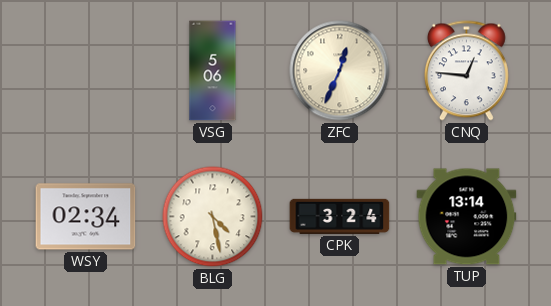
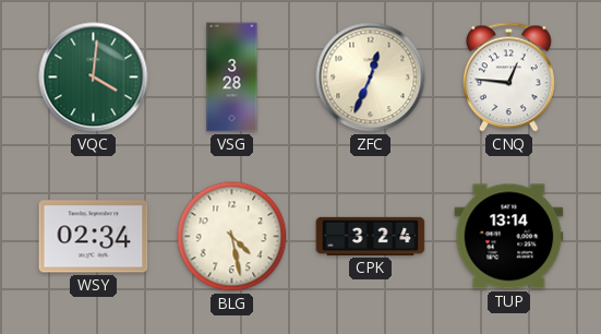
VQC: none -> 4:01 (94, 77)
VSG: 5:06 -> 3:28 (232, 77)
